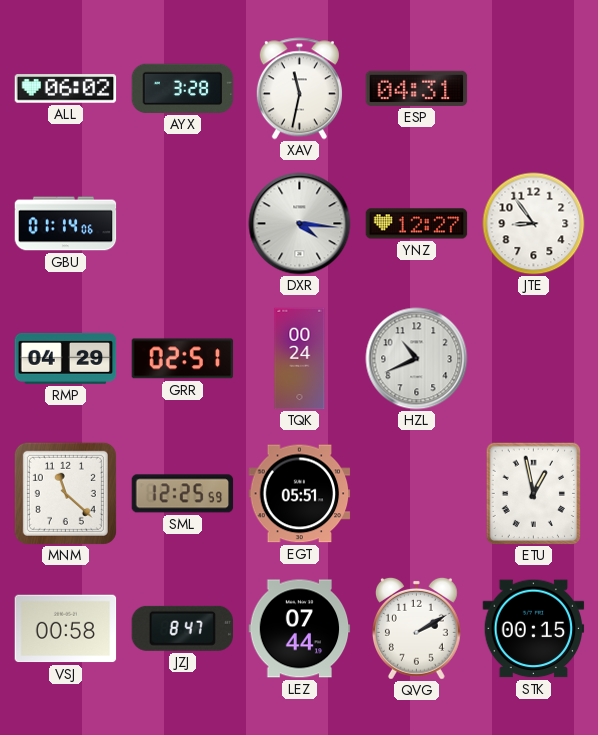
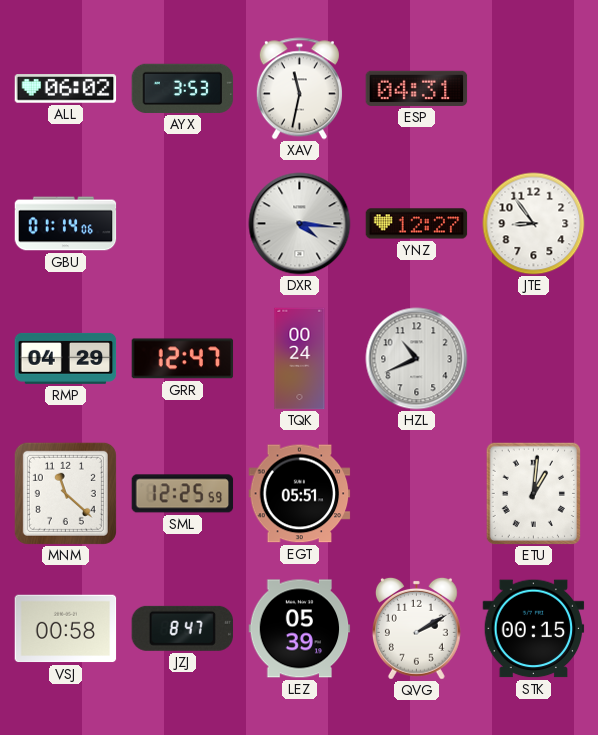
AYX: 3:28 -> 3:53 (183, 88)
GRR: 02:51 -> 12:47 (183, 359)
ETU: 12:58 -> 1:01 (533, 493)
LEZ: 07:44 -> 05:39 (300, 629)
